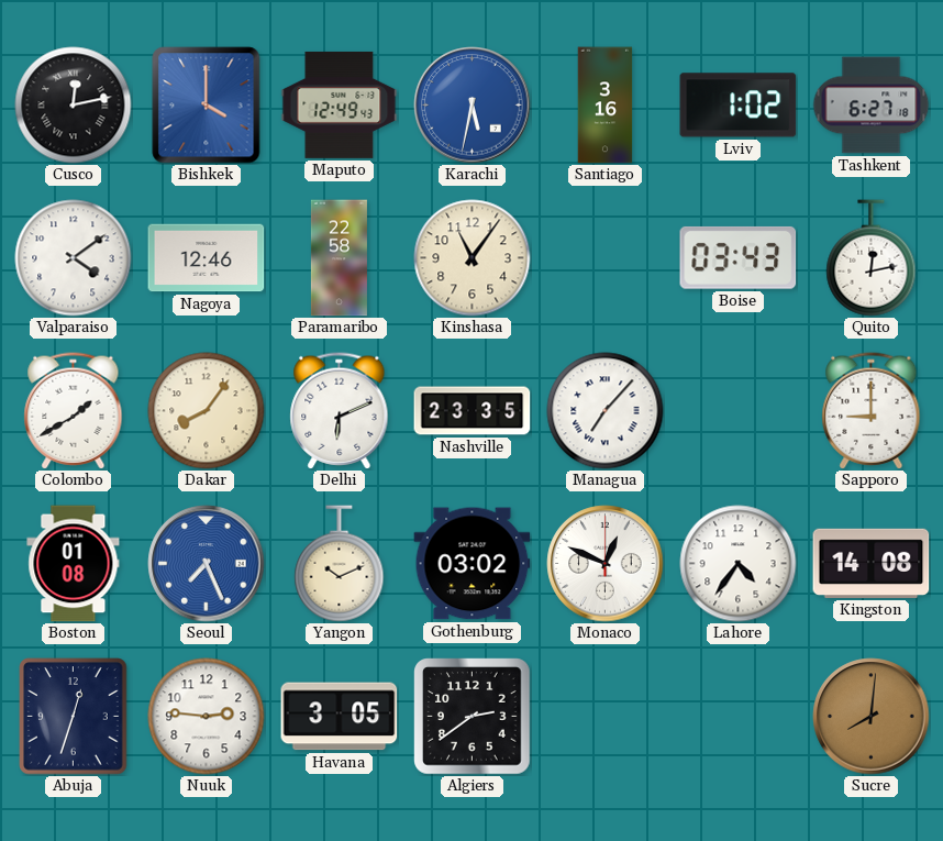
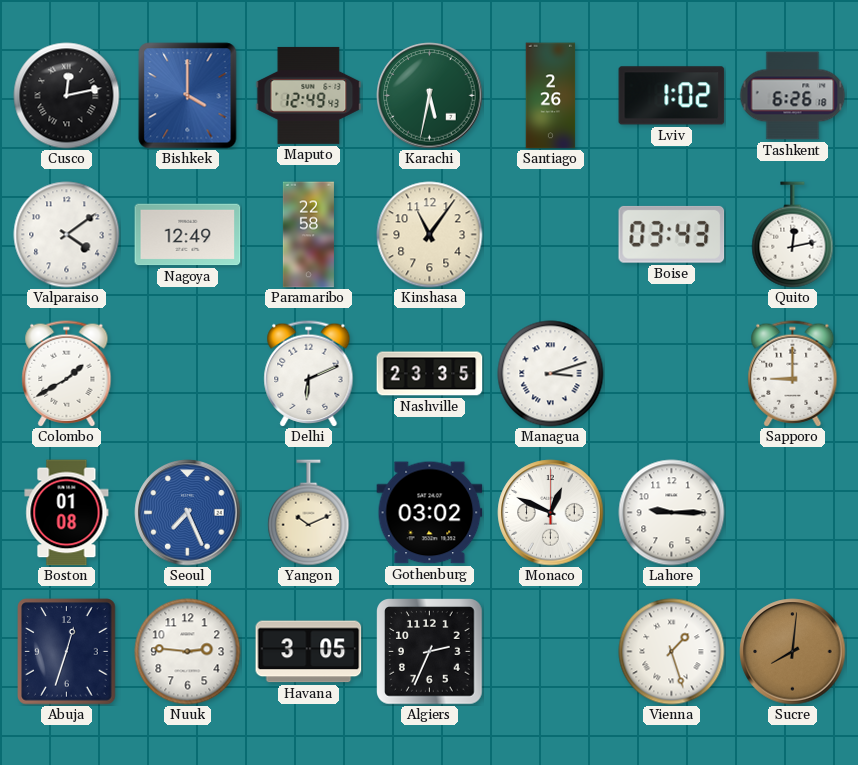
Karachi dial: blue -> green (430, 96)
Santiago: 3:16 -> 2:26 (551, 96)
Tashkent: 6:27 -> 6:26 (793, 96)
Nagoya: 12:46 -> 12:49 (188, 235)
Dakar: 8:06 -> none (207, 411)
Managua: 7:07 -> 3:12 (551, 374)
Lahore: 4:36 -> 9:15 (672, 513)
Kingston: 14:08 -> none (872, 563)
Algiers: 2:39 -> 2:34 (430, 652)
Vienna: none -> 1:27 (672, 652)
